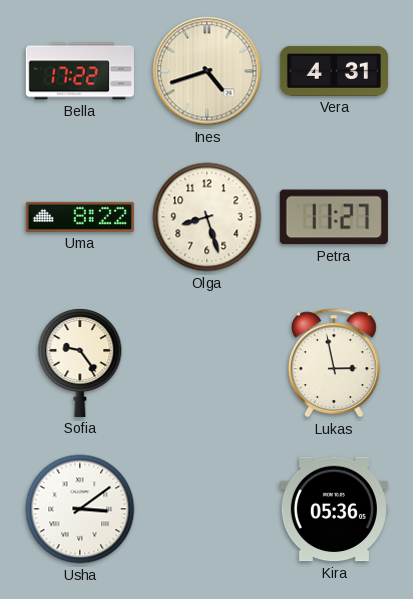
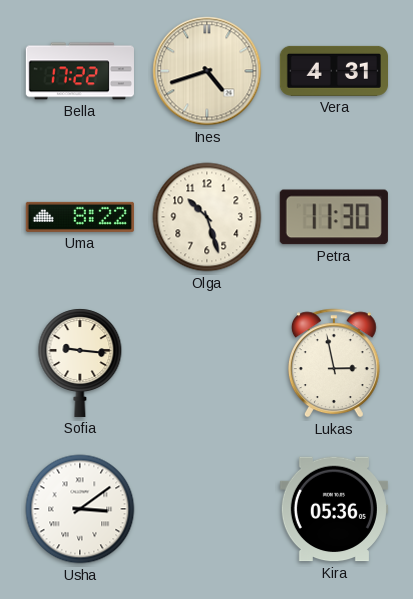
Olga: 8:27 -> 10:27 (207, 217)
Petra: 11:27 -> 11:30 (334, 217)
Sofia: 9:24 -> 9:16 (80, 363)
